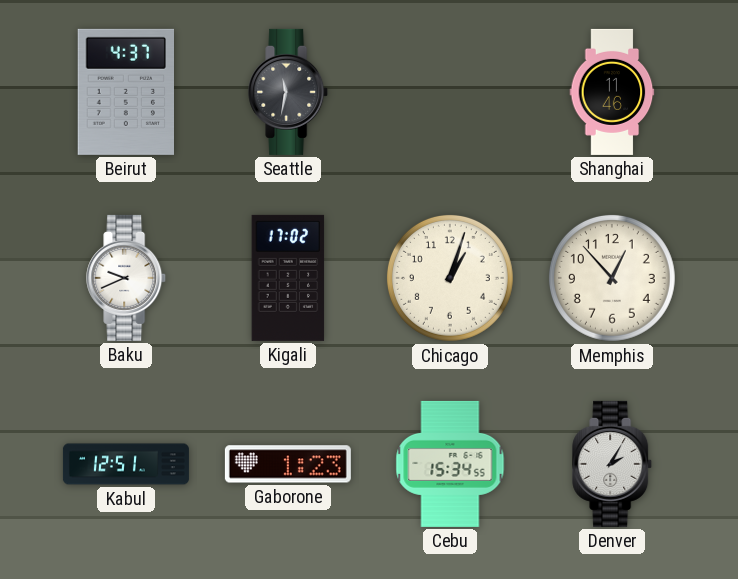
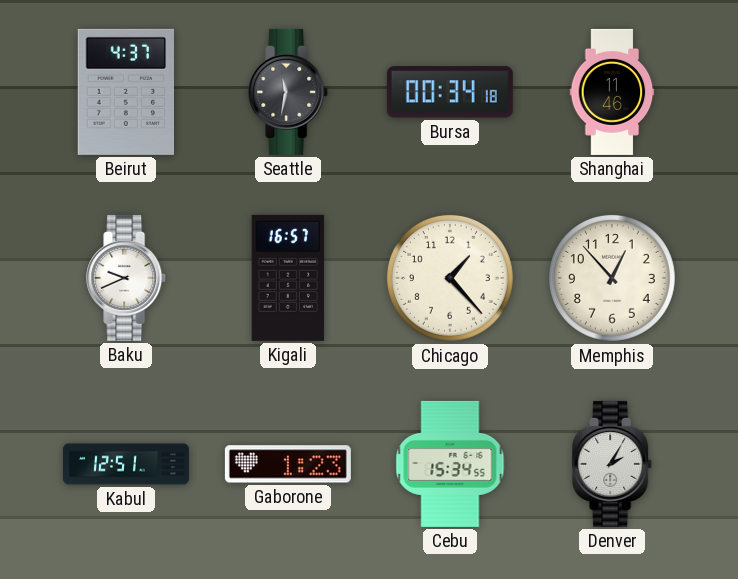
Bursa: none -> 00:34 (450, 92)
Kigali: 17:02 -> 16:57 (288, 278)
Chicago: 1:03 -> 1:23 (450, 278)
